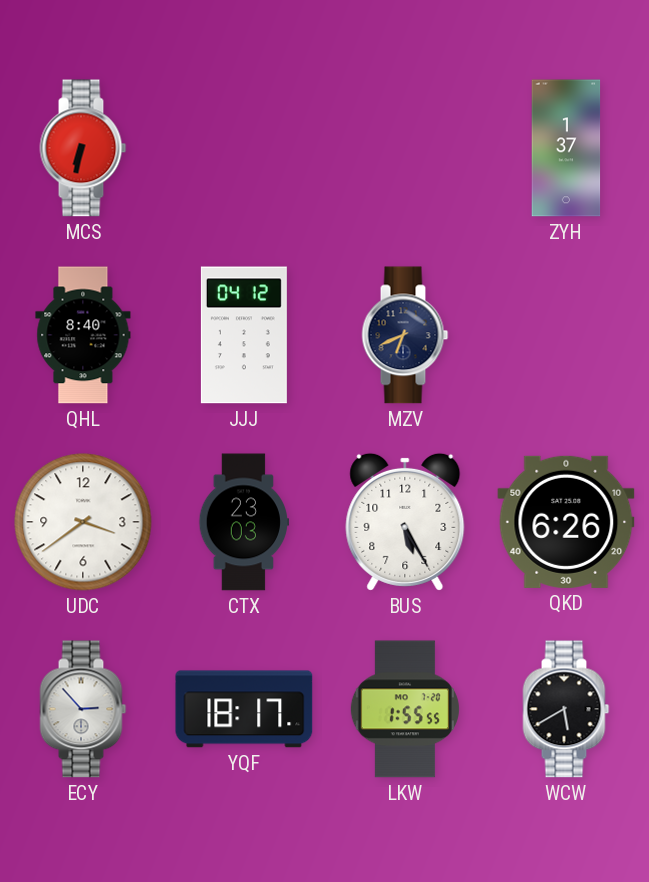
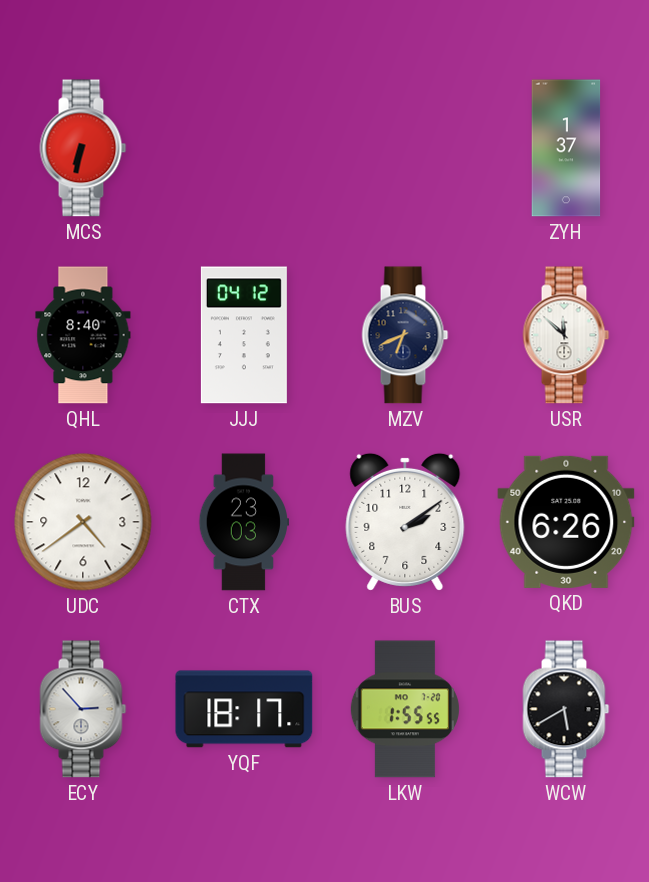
USR: none -> 11:52 (566, 335)
UDC: 3:39 -> 4:39 (83, 522)
BUS: 5:25 -> 2:09 (405, 522)
